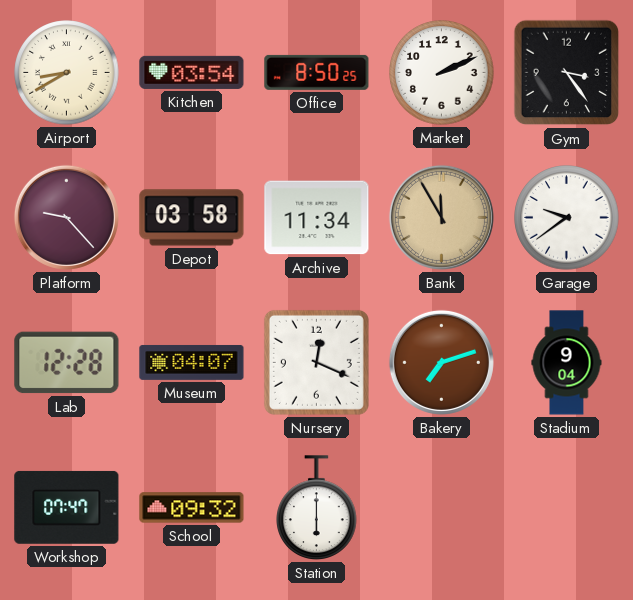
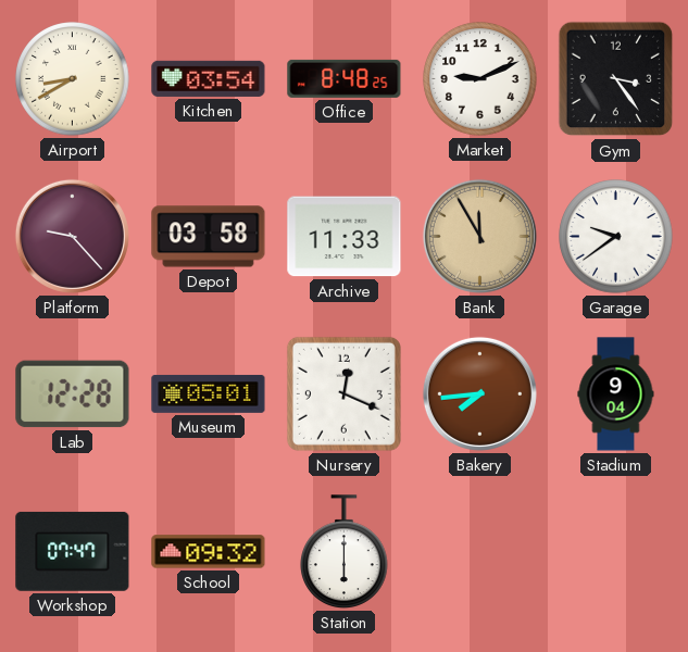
Office: 8:50 -> 8:48 (345, 78)
Market: 2:11 -> 9:11 (480, 79)
Archive: 11:34 -> 11:33 (345, 237)
Museum: 04:07 -> 05:01 (209, 394)
Bakery: 7:12 -> 7:44 (479, 393)
